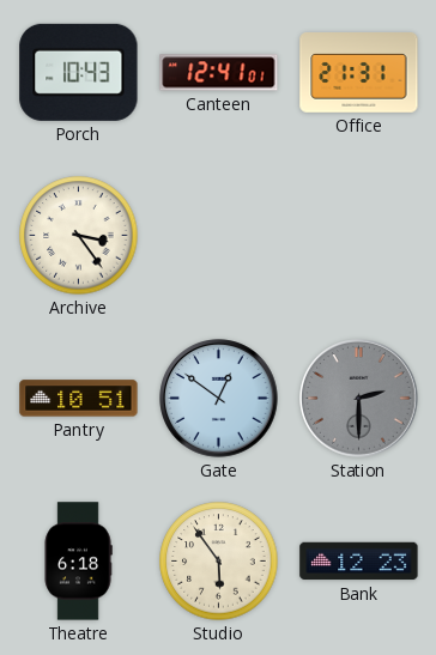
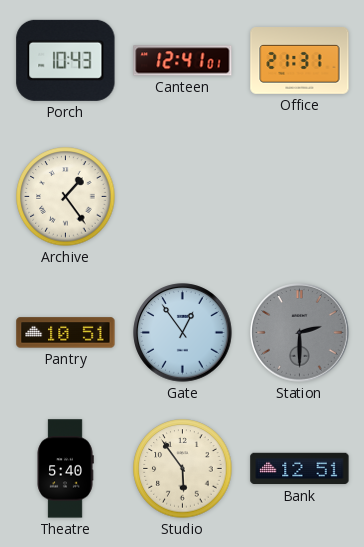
Archive: 3:24 -> 1:24 (66, 197)
Gate: 12:51 -> 12:54 (183, 333)
Theatre: 6:18 -> 5:40 (65, 469)
Bank: 12:23 -> 12:51 (300, 469)
